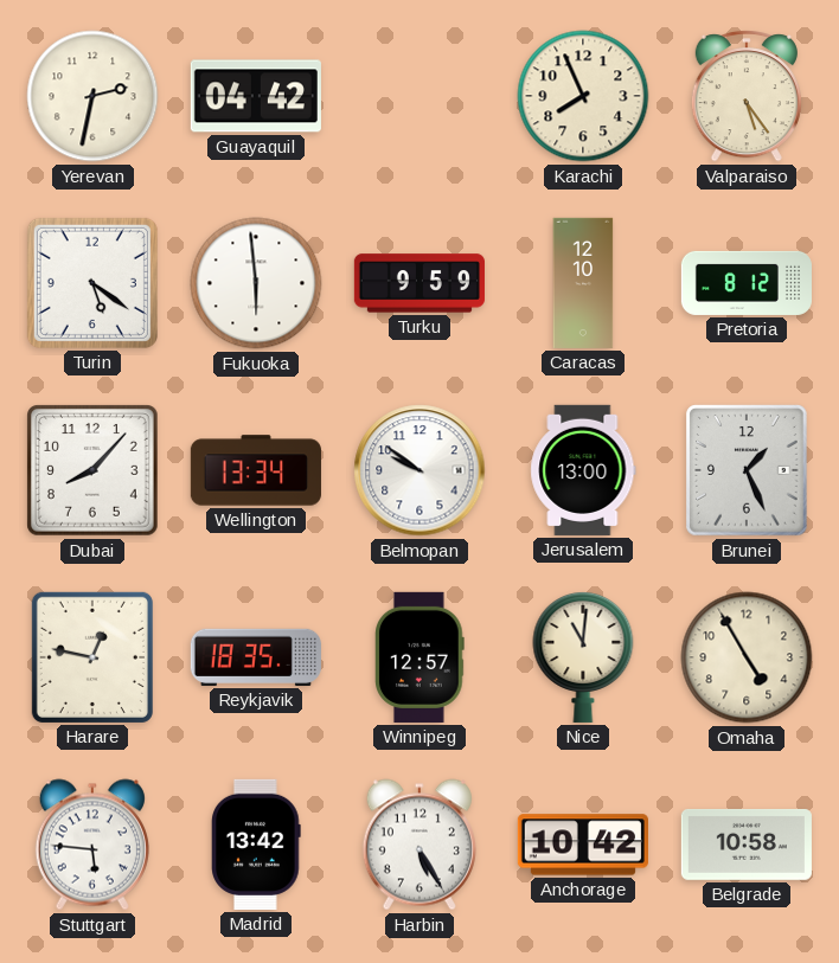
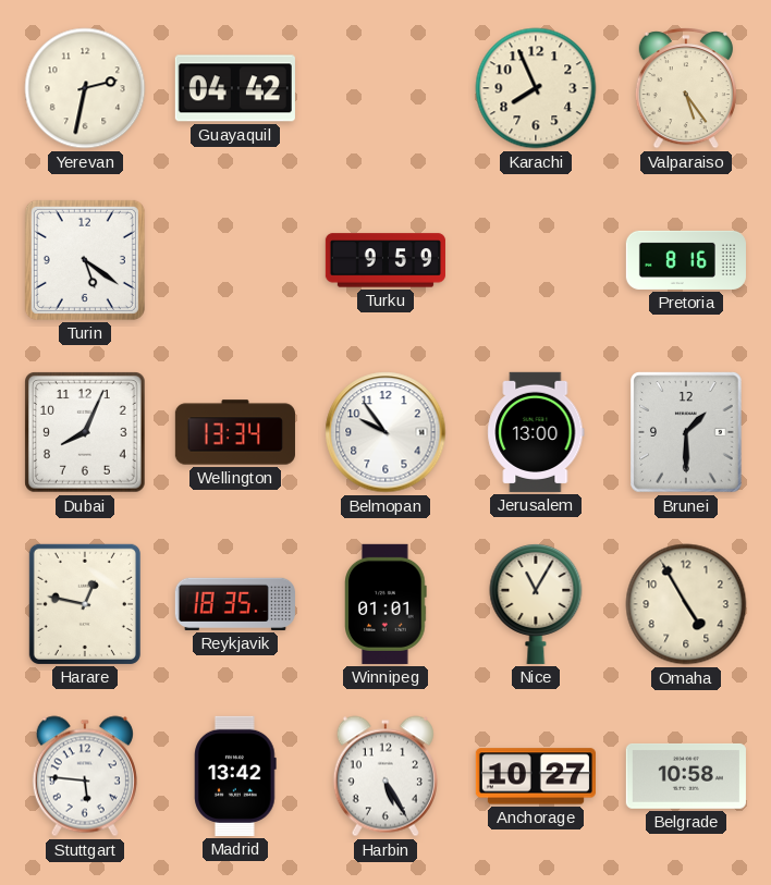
Fukuoka: 5:59 -> none (256, 283)
Caracas: 12:10 -> none (583, 283)
Pretoria: 8:12 -> 8:16 (685, 260)
Dubai: 8:07 -> 8:04 (86, 433)
Belmopan: 9:51 -> 9:54 (385, 432)
Brunei: 1:26 -> 1:30 (686, 432)
Winnipeg: 12:57 -> 01:01 (385, 604)
Nice: 11:01 -> 11:05 (536, 603)
Anchorage: 10:42 -> 10:27 (536, 776)
